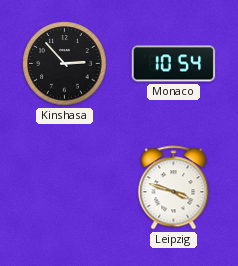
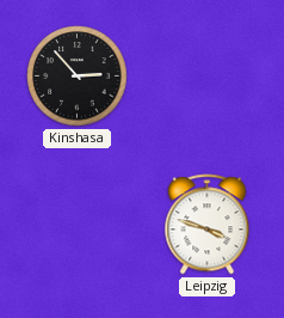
Monaco: 10:54 -> none (174, 64)
